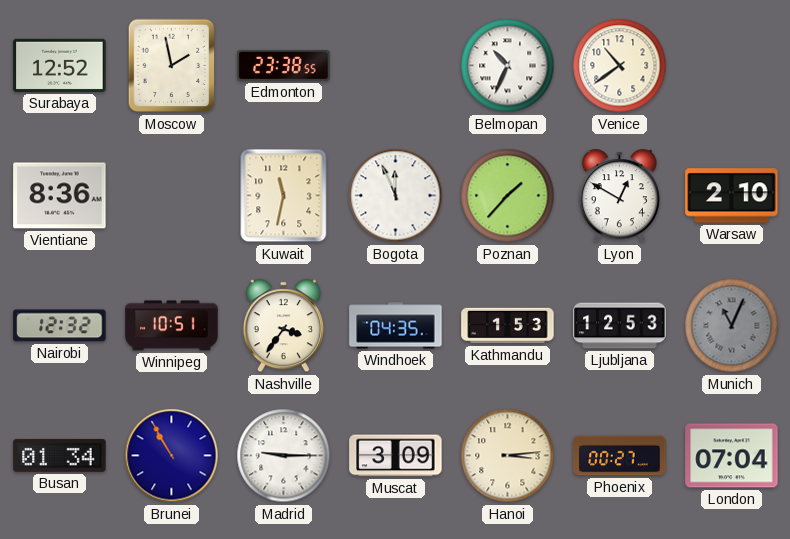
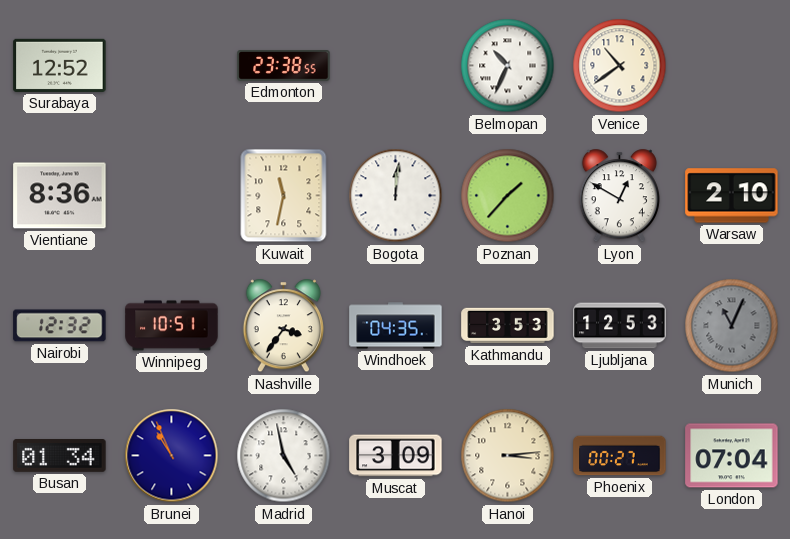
Moscow: 1:58 -> none (172, 66)
Bogota: 11:56 -> 12:01 (396, 196)
Kathmandu: 1:53 -> 3:53 (508, 326)
Brunei: 10:55 -> 10:56 (172, 456)
Madrid: 9:15 -> 4:58 (284, 456)
